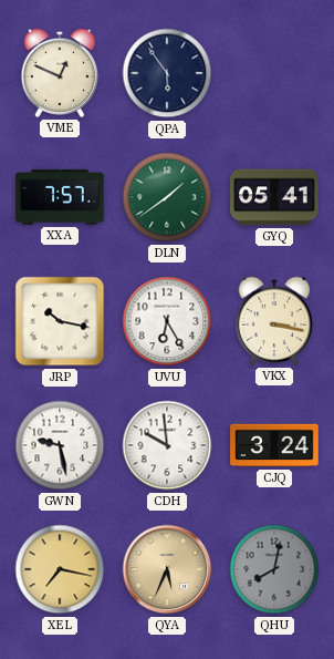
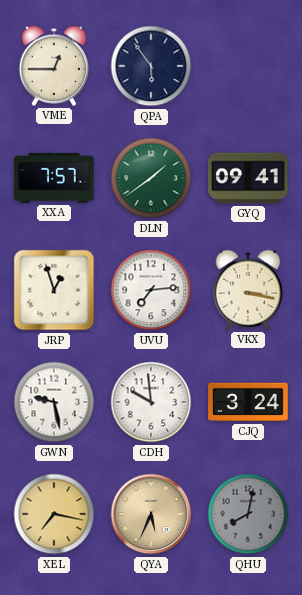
VME: 12:49 -> 12:45 (54, 66)
GYQ: 05:41 -> 09:41 (248, 178)
JRP: 10:17 -> 12:57 (54, 290)
UVU: 6:25 -> 7:14 (151, 290)
